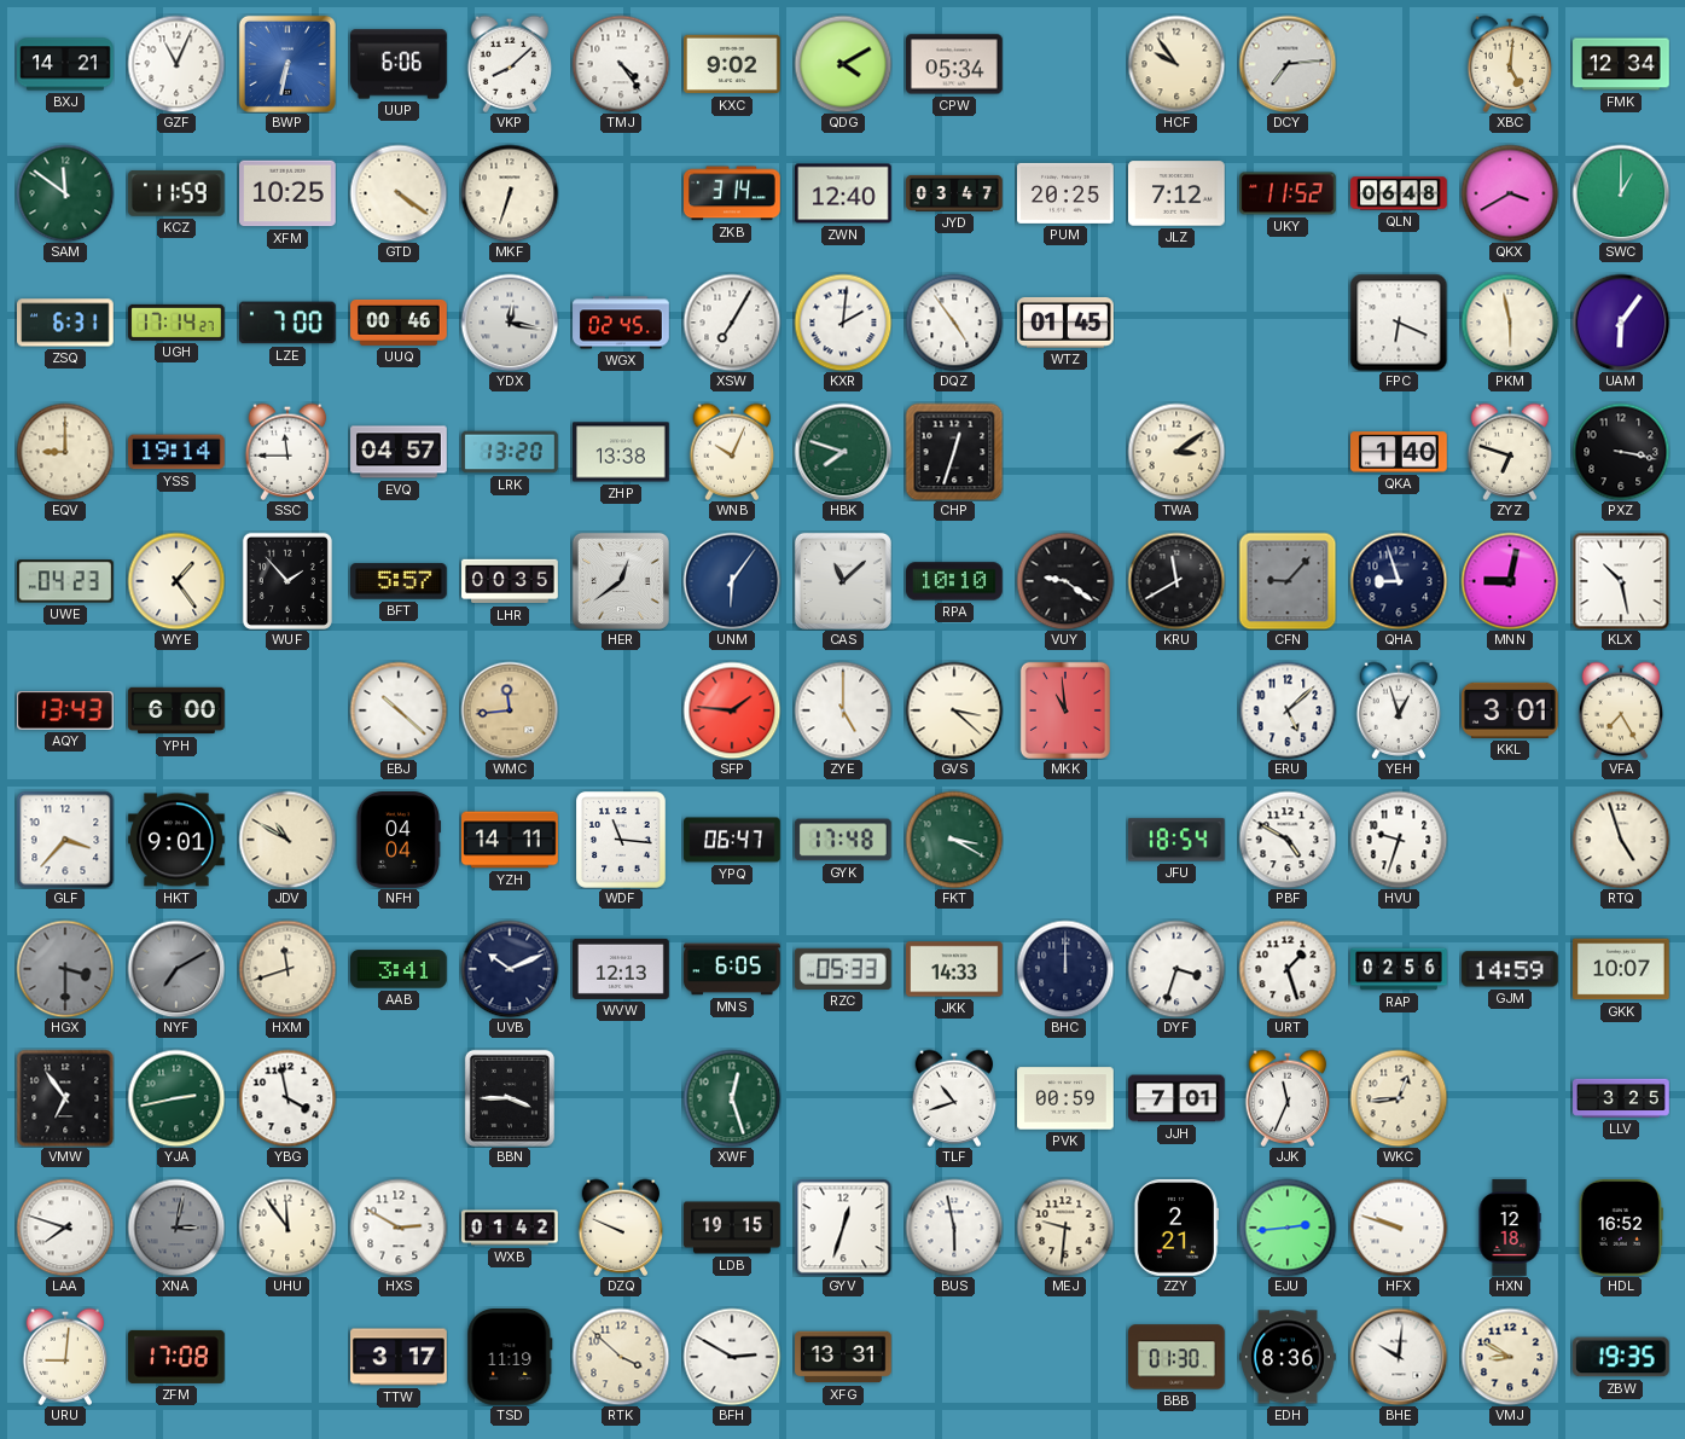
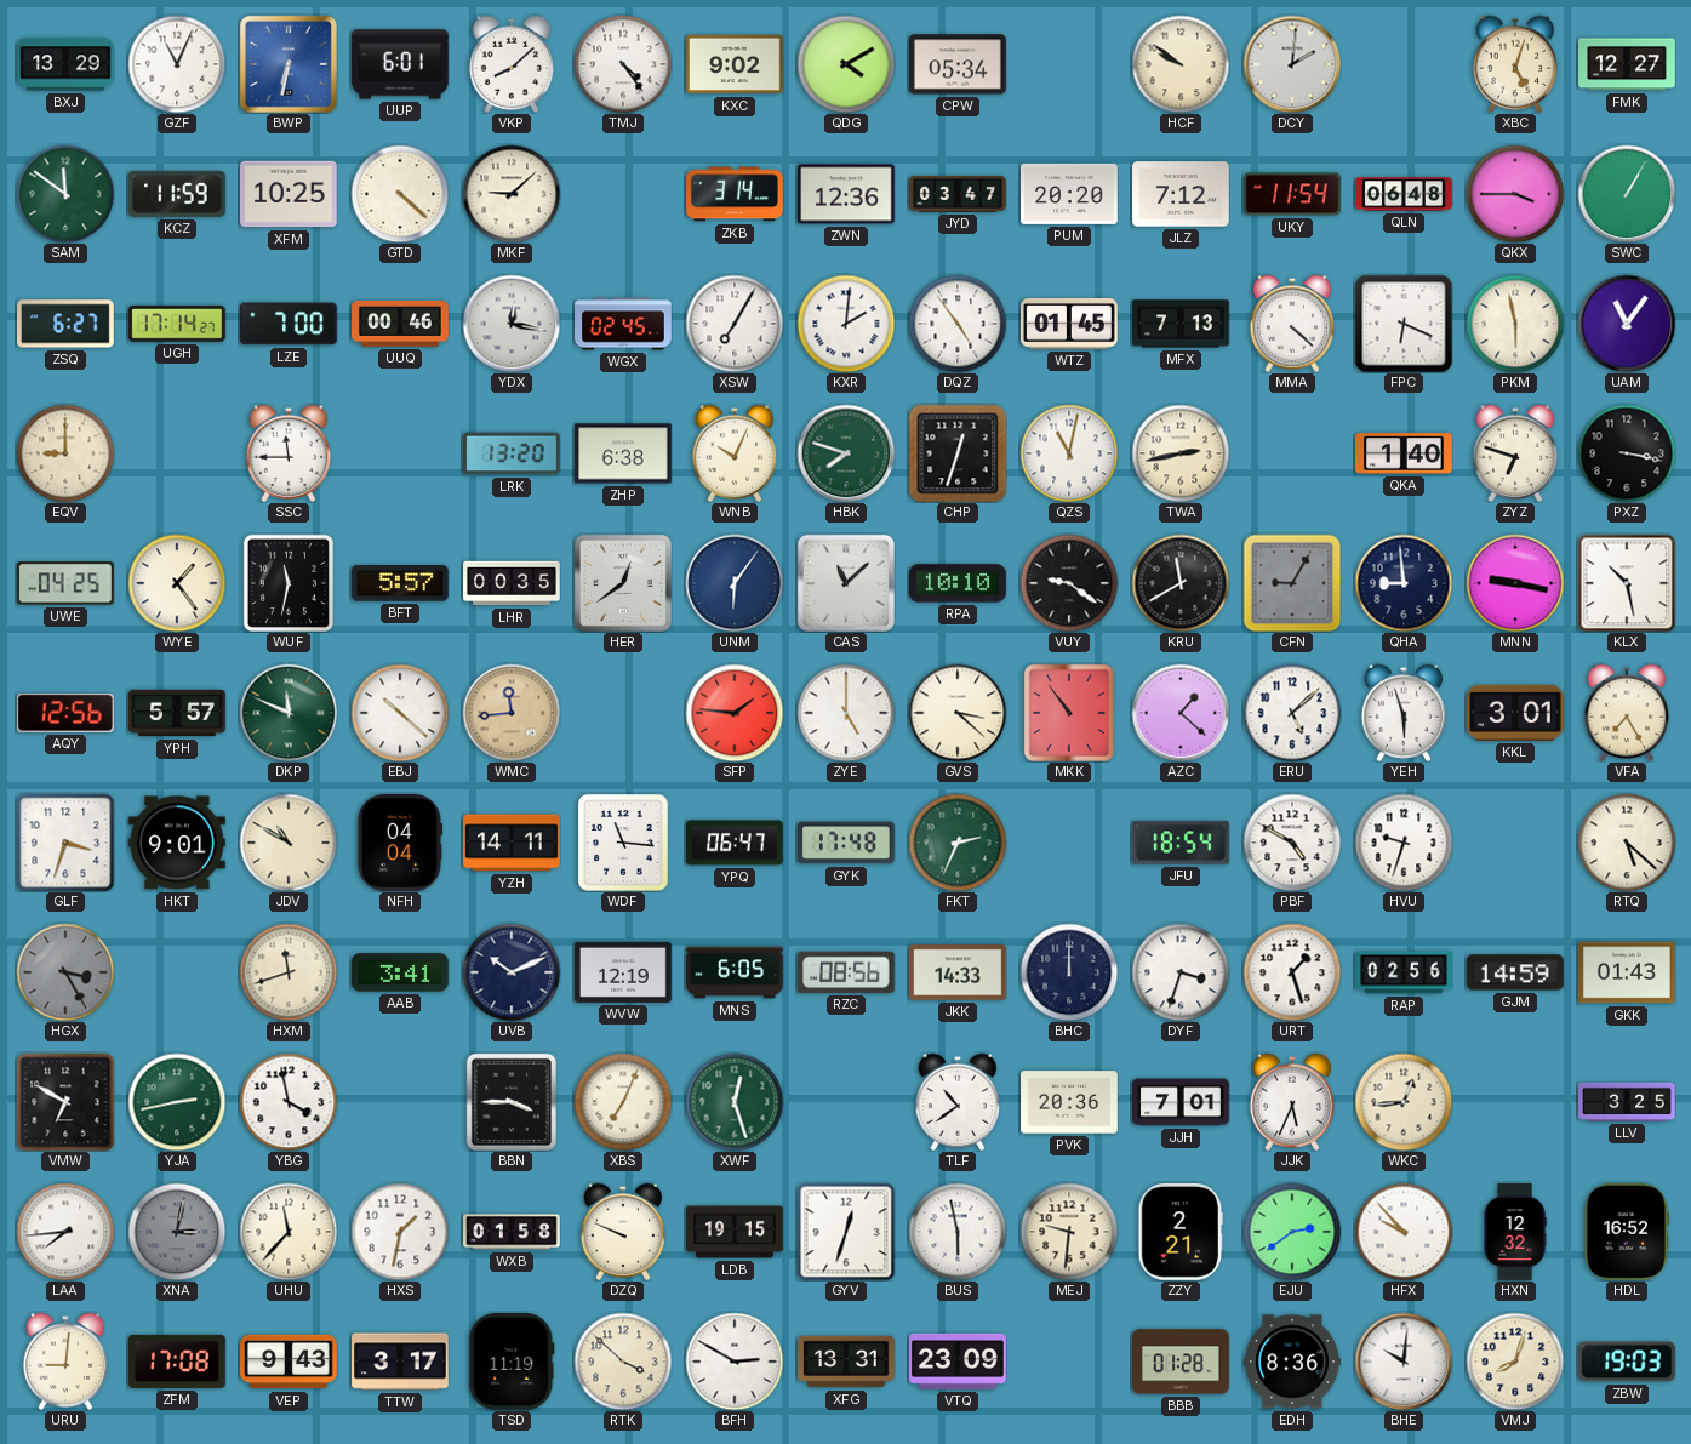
BXJ: 14:21 -> 13:29 (65, 64)
UUP: 6:06 -> 6:01 (400, 64)
HCF: 9:54 -> 9:51 (1181, 64)
DCY: 7:14 -> 2:01 (1292, 64)
XBC: 5:01 -> 5:03 (1515, 64)
FMK: 12:34 -> 12:27 (1627, 64)
GTD: 4:21 -> 4:22 (400, 194)
MKF: 6:33 -> 9:08 (512, 194)
ZWN: 12:40 -> 12:36 (847, 194)
PUM: 20:25 -> 20:20 (1070, 194)
UKY: 11:52 -> 11:54 (1292, 194)
QKX: 3:40 -> 3:45 (1515, 194)
SWC: 1:00 -> 1:05 (1627, 194)
ZSQ: 6:31 -> 6:27 (67, 324)
MFX: none -> 7:13 (1181, 324)
MMA: none -> 4:22 (1292, 324)
UAM: 6:06 -> 11:06 (1627, 324)
YSS: 19:14 -> none (176, 452)
EVQ: 04:57 -> none (399, 452)
ZHP: 13:38 -> 6:38 (623, 453)
QZS: none -> 11:02 (1069, 453)
TWA: 3:09 -> 2:43 (1181, 453)
UWE: 04:23 -> 04:25 (67, 583)
WUF: 1:53 -> 11:32 (289, 583)
CFN: 9:07 -> 9:05 (1292, 583)
QHA: 8:57 -> 8:59 (1404, 583)
MNN: 9:02 -> 9:17 (1515, 583)
AQY: 13:43 -> 12:56 (65, 714)
YPH: 6:00 -> 5:57 (177, 713)
DKP: none -> 11:49 (289, 713)
MKK: 10:59 -> 10:54 (1069, 713)
AZC: none -> 1:22 (1181, 713)
YEH: 12:57 -> 5:57 (1404, 713)
GLF: 3:37 -> 3:33 (65, 843)
FKT: 3:20 -> 2:34 (958, 843)
RTQ: 4:57 -> 5:22 (1627, 843)
HGX: 3:30 -> 3:25 (65, 972)
NYF: 7:10 -> none (176, 969)
WVW: 12:13 -> 12:19 (623, 972)
RZC: 05:33 -> 08:56 (846, 972)
GKK: 10:07 -> 01:43 (1628, 972)
VMW: 6:54 -> 6:50 (65, 1102)
XBS: none -> 7:04 (623, 1102)
TLF: 10:42 -> 10:39 (958, 1102)
PVK: 00:59 -> 20:36 (1069, 1102)
JJK: 11:34 -> 5:34 (1292, 1102)
LAA: 7:48 -> 7:44 (65, 1232)
UHU: 11:54 -> 11:37 (289, 1232)
HXS: 2:50 -> 1:32 (400, 1232)
WXB: 01:42 -> 01:58 (512, 1232)
EJU: 2:44 -> 2:39 (1292, 1232)
HFX: 9:48 -> 9:53 (1404, 1232)
HXN: 12:18 -> 12:32 (1515, 1232)
VEP: none -> 9:43 (289, 1362)
VTQ: none -> 23:09 (959, 1362)
BBB: 01:30 -> 01:28 (1181, 1362)
VMJ: 8:50 -> 8:03 (1515, 1362)
ZBW: 19:35 -> 19:03 (1627, 1362)
